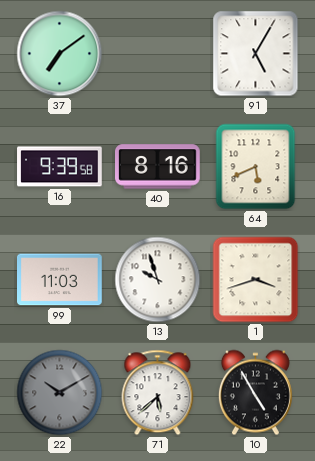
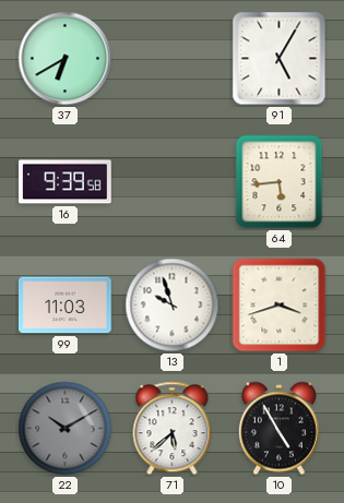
37: 7:09 -> 6:40 (66, 59)
40: 8:16 -> none (158, 167)
64: 5:41 -> 5:44 (280, 182)
